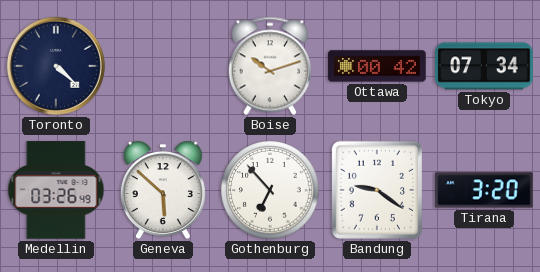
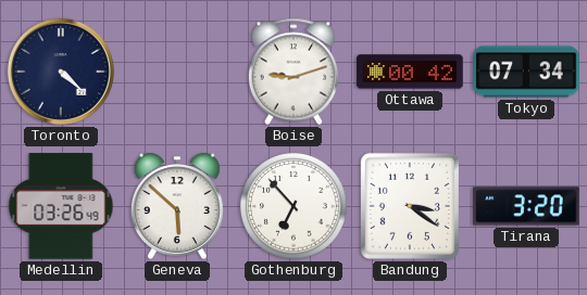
Boise: 10:12 -> 9:12 (292, 72)
Bandung: 9:21 -> 3:21 (410, 206)
